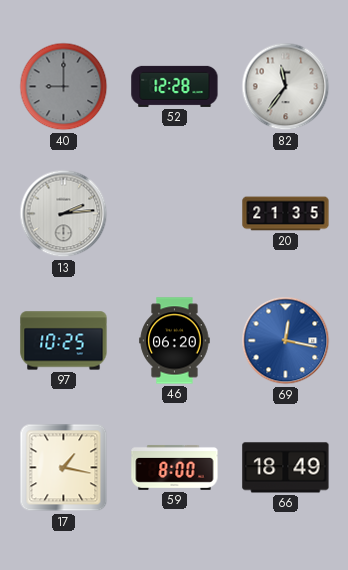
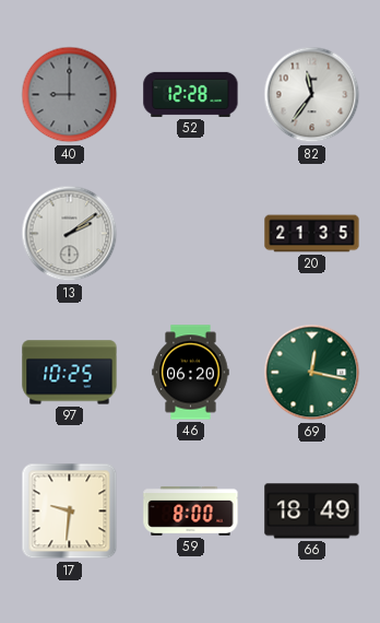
13: 2:14 -> 2:09 (70, 234)
69 dial: blue -> green (312, 373)
17: 1:17 -> 9:31 (70, 512)
